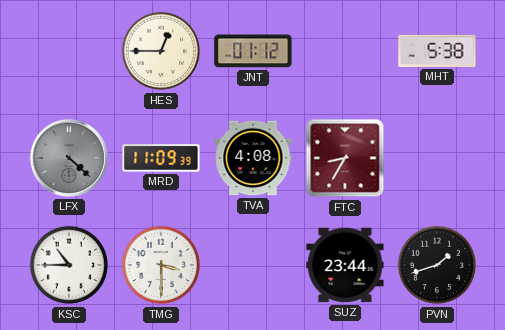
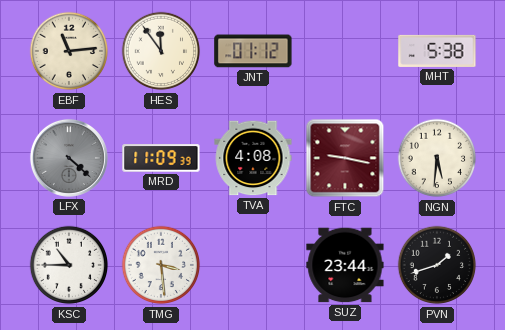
EBF: none -> 11:14 (69, 51)
HES: 12:45 -> 11:54 (161, 51)
FTC: 8:35 -> 9:17 (345, 158)
NGN: none -> 5:31 (437, 158)
TMG: 3:30 -> 3:29 (161, 265)
